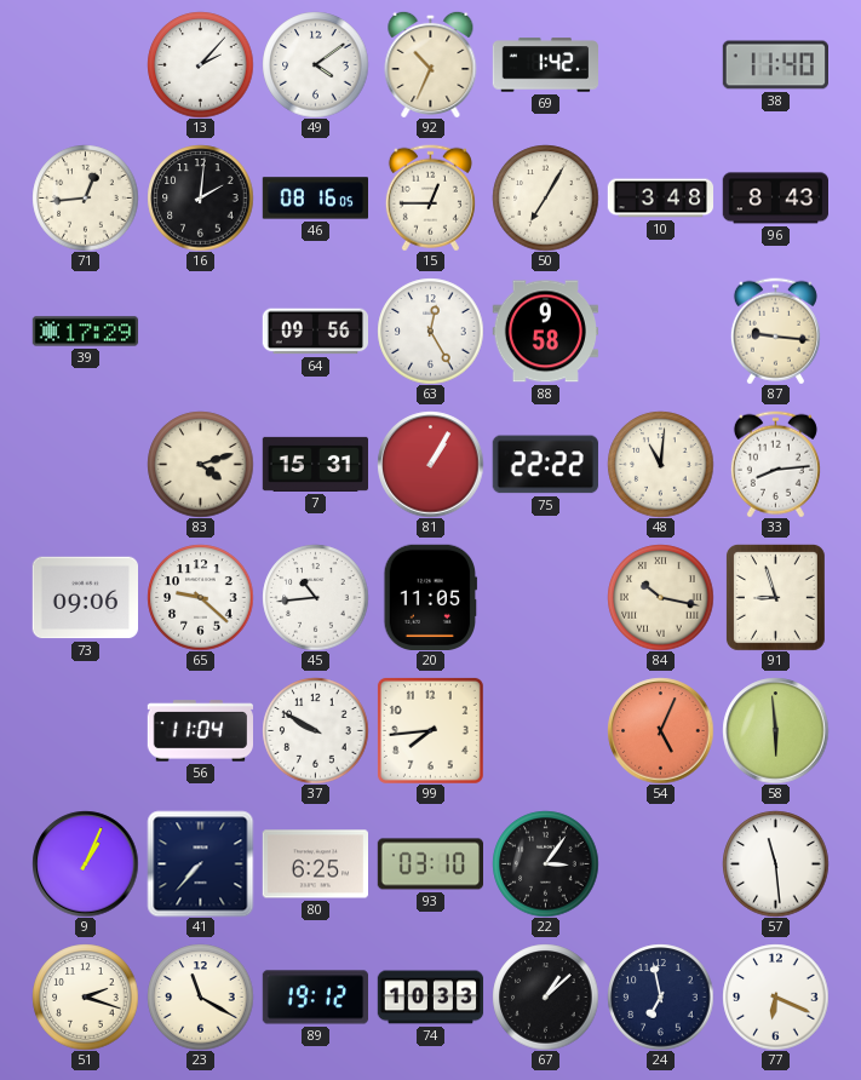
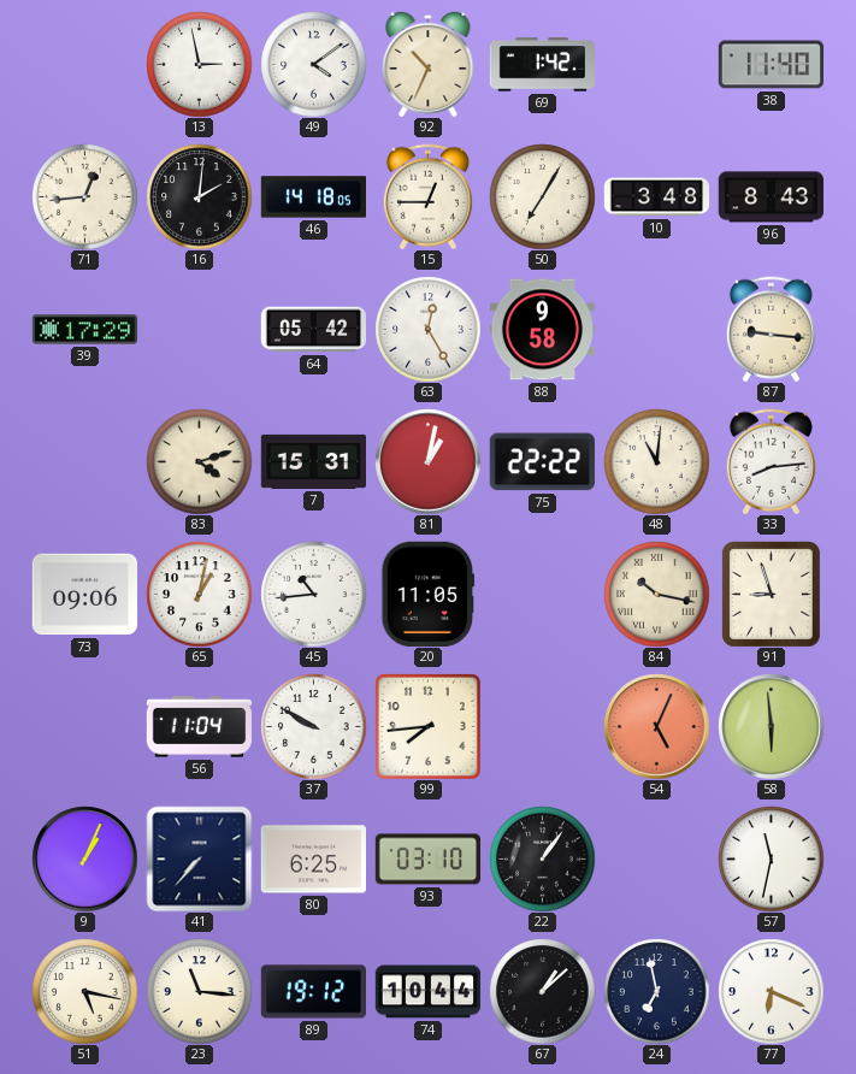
13: 2:07 -> 2:58 (199, 64)
46: 08:16 -> 14:18 (313, 197)
64: 09:56 -> 05:42 (313, 330)
81: 1:05 -> 1:02 (427, 461)
65: 9:22 -> 1:02 (199, 594)
22: 3:06 -> 1:06 (542, 858)
57: 11:29 -> 11:32 (771, 858)
51: 2:18 -> 5:17 (84, 991)
23: 11:20 -> 11:16 (199, 991)
74: 10:33 -> 10:44 (427, 992)
